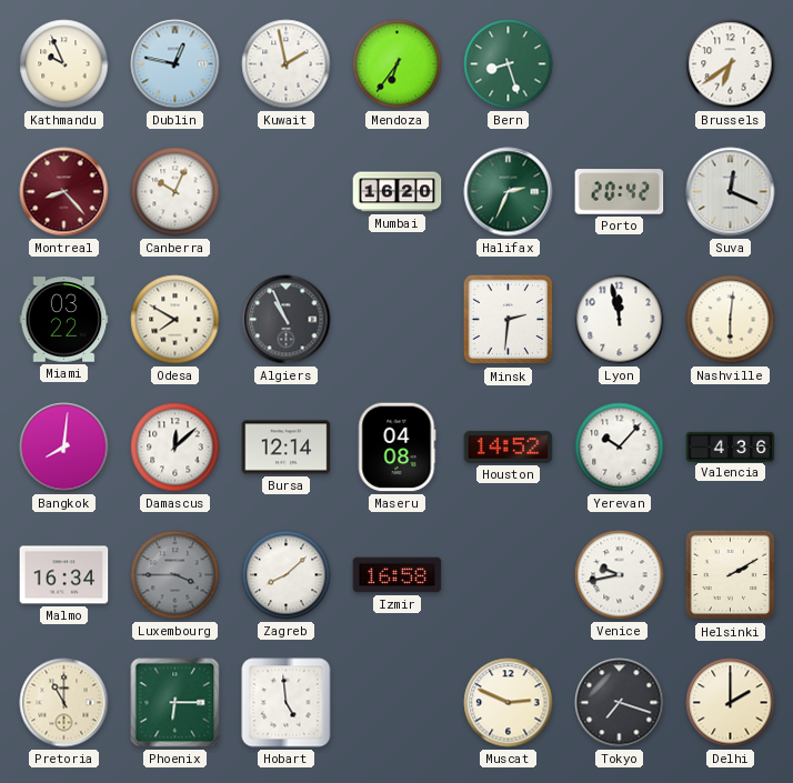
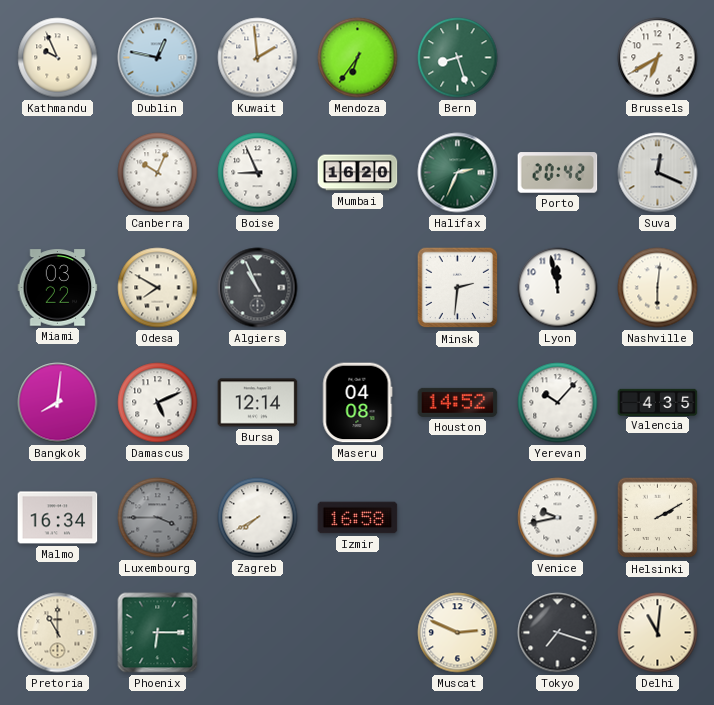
Kuwait: 1:58 -> 1:59 (258, 58)
Brussels: 6:39 -> 6:40 (658, 58)
Montreal: 8:23 -> none (64, 192)
Boise: none -> 8:56 (258, 173)
Damascus: 12:08 -> 5:11 (158, 403)
Valencia: 4:36 -> 4:35 (658, 402)
Zagreb: 8:08 -> 7:40 (258, 518)
Hobart: 4:59 -> none (287, 703)
Delhi: 2:00 -> 11:01 (658, 633)
